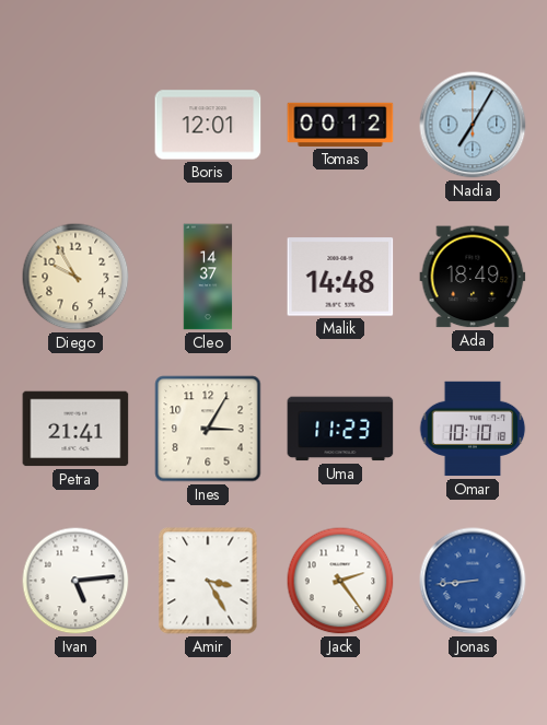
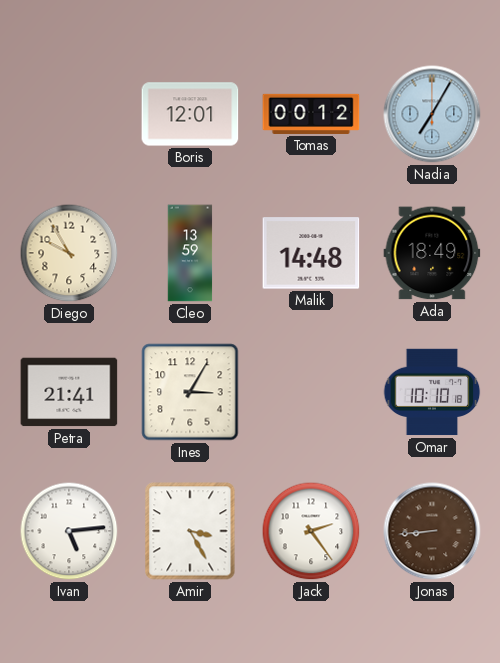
Cleo: 14:37 -> 13:59 (190, 253)
Uma: 11:23 -> none (340, 429)
Jonas dial: blue -> brown (432, 531)
